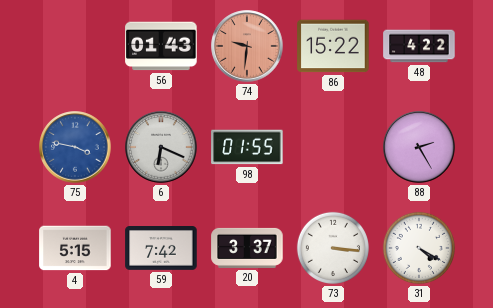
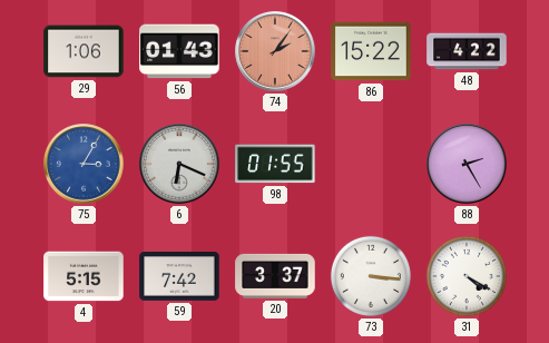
29: none -> 1:06 (84, 51)
74: 9:31 -> 2:06 (275, 51)
75: 3:47 -> 3:05 (84, 164)
